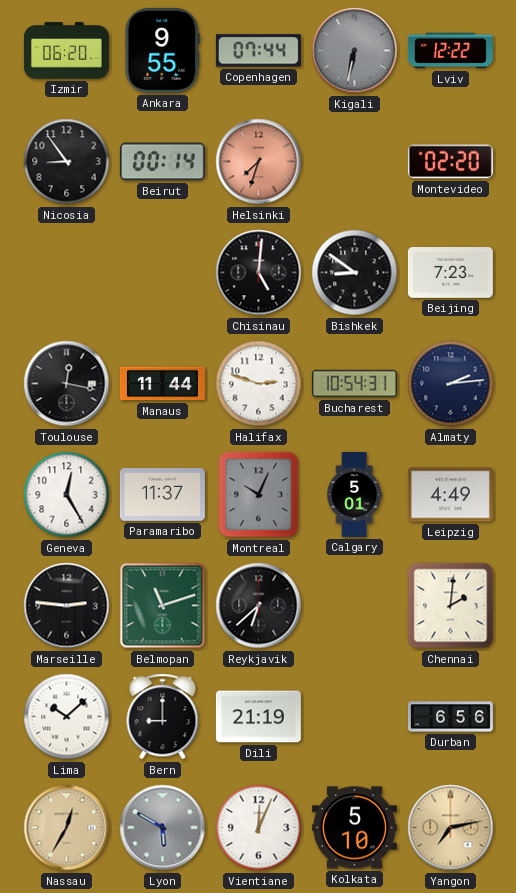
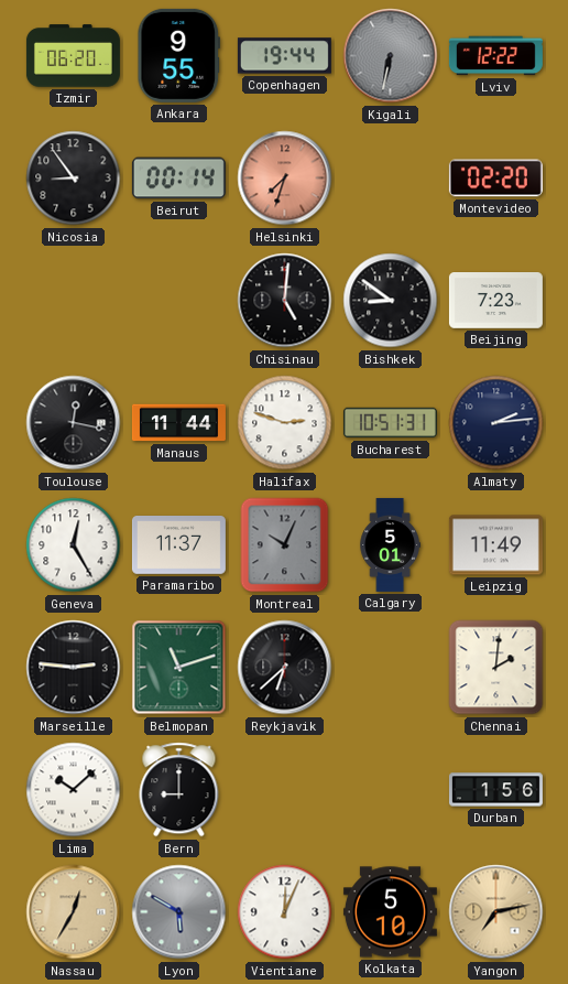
Copenhagen: 07:44 -> 19:44 (284, 56)
Bucharest: 10:54 -> 10:51 (390, 423)
Leipzig: 4:49 -> 11:49 (495, 545)
Dili: 21:19 -> none (258, 717)
Durban: 6:56 -> 1:56 (495, 790)
